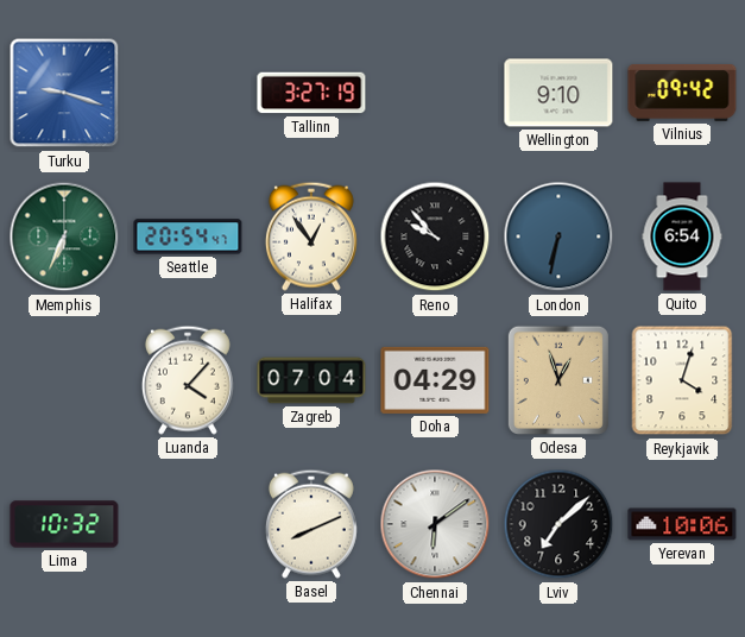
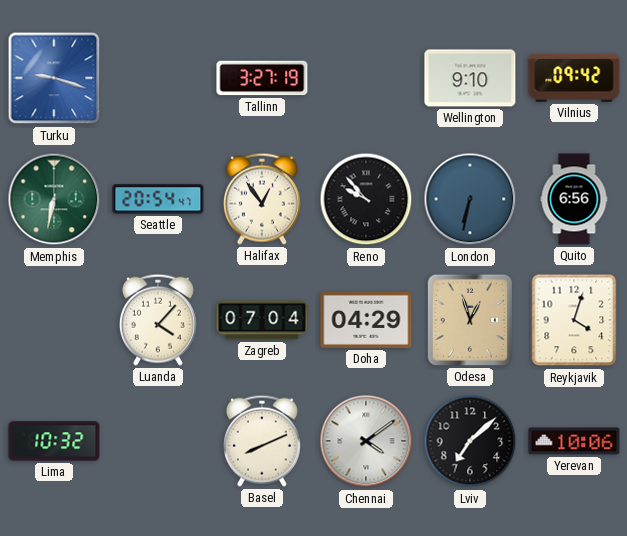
Memphis: 6:34 -> 6:32 (54, 199)
Quito: 6:54 -> 6:56 (574, 199)
Chennai: 6:09 -> 4:09 (366, 441)
